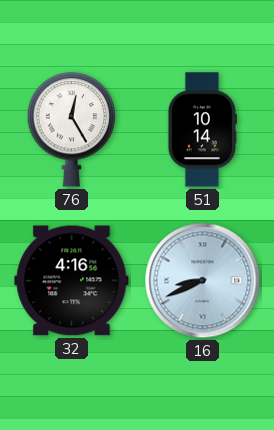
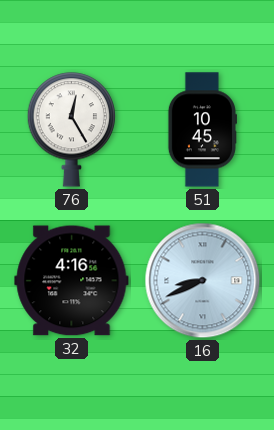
51: 10:14 -> 10:45 (202, 130)
